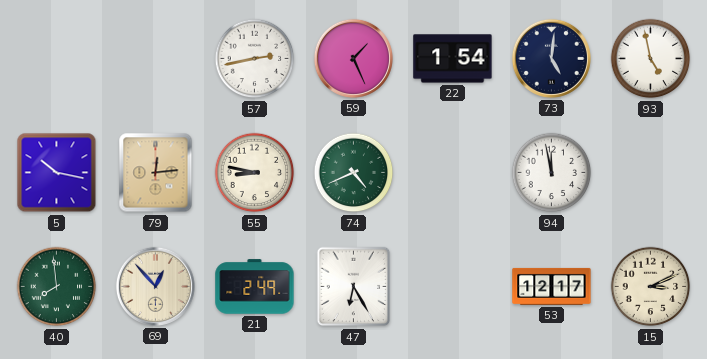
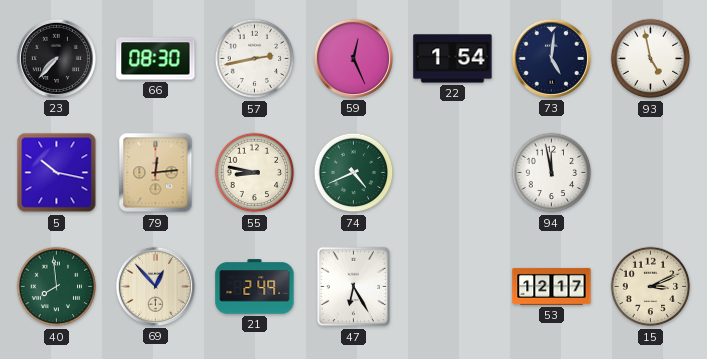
23: none -> 7:37 (56, 58)
66: none -> 08:30 (156, 59)
59: 1:26 -> 12:26 (353, 58)
